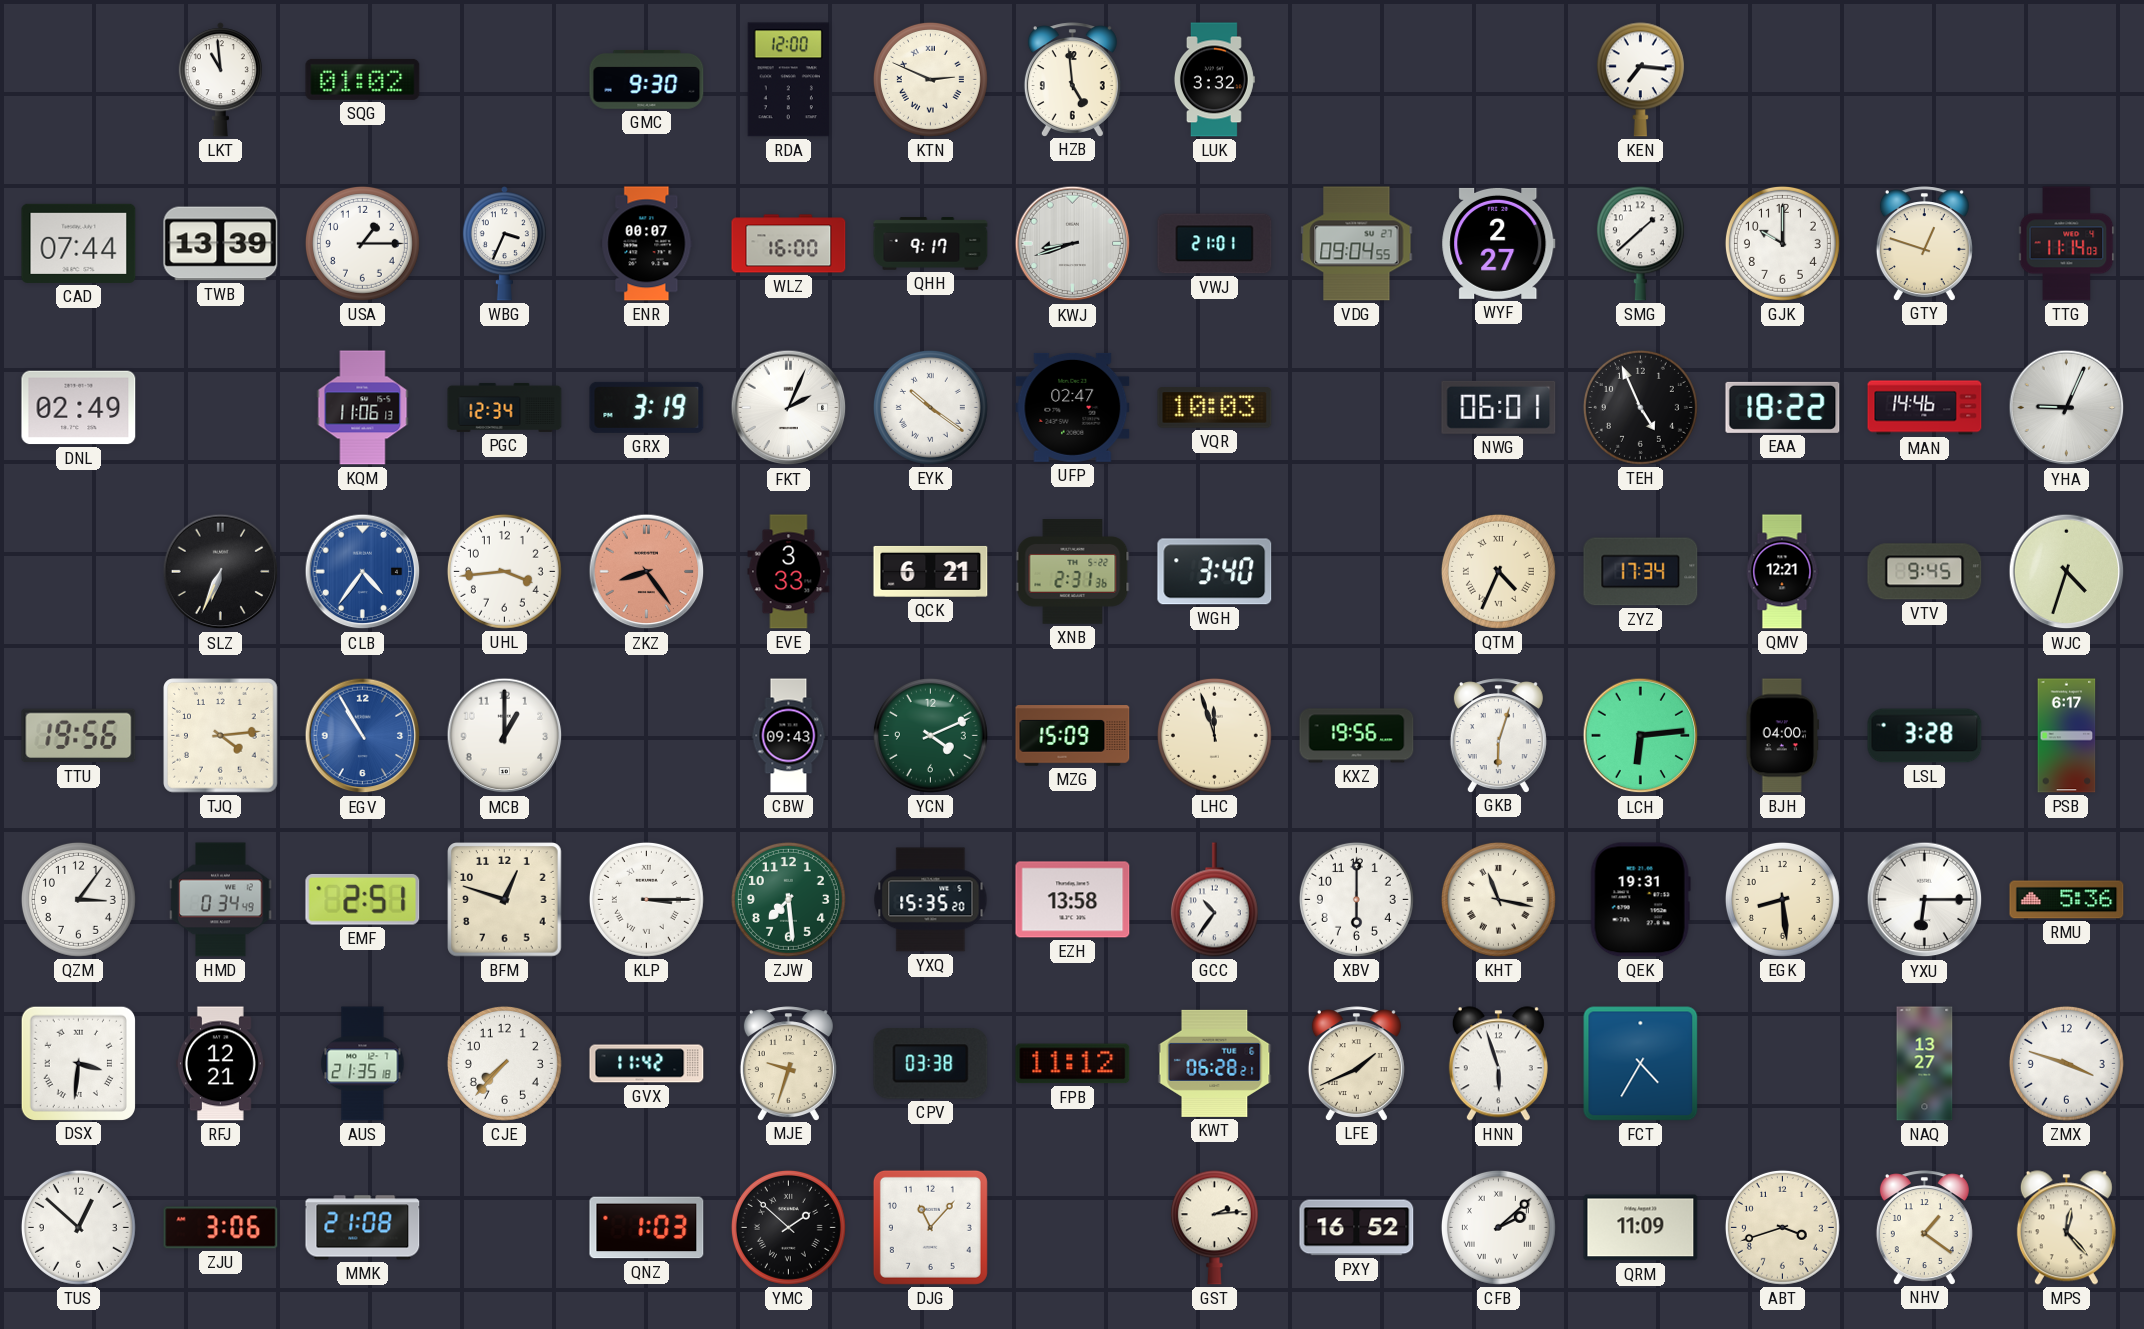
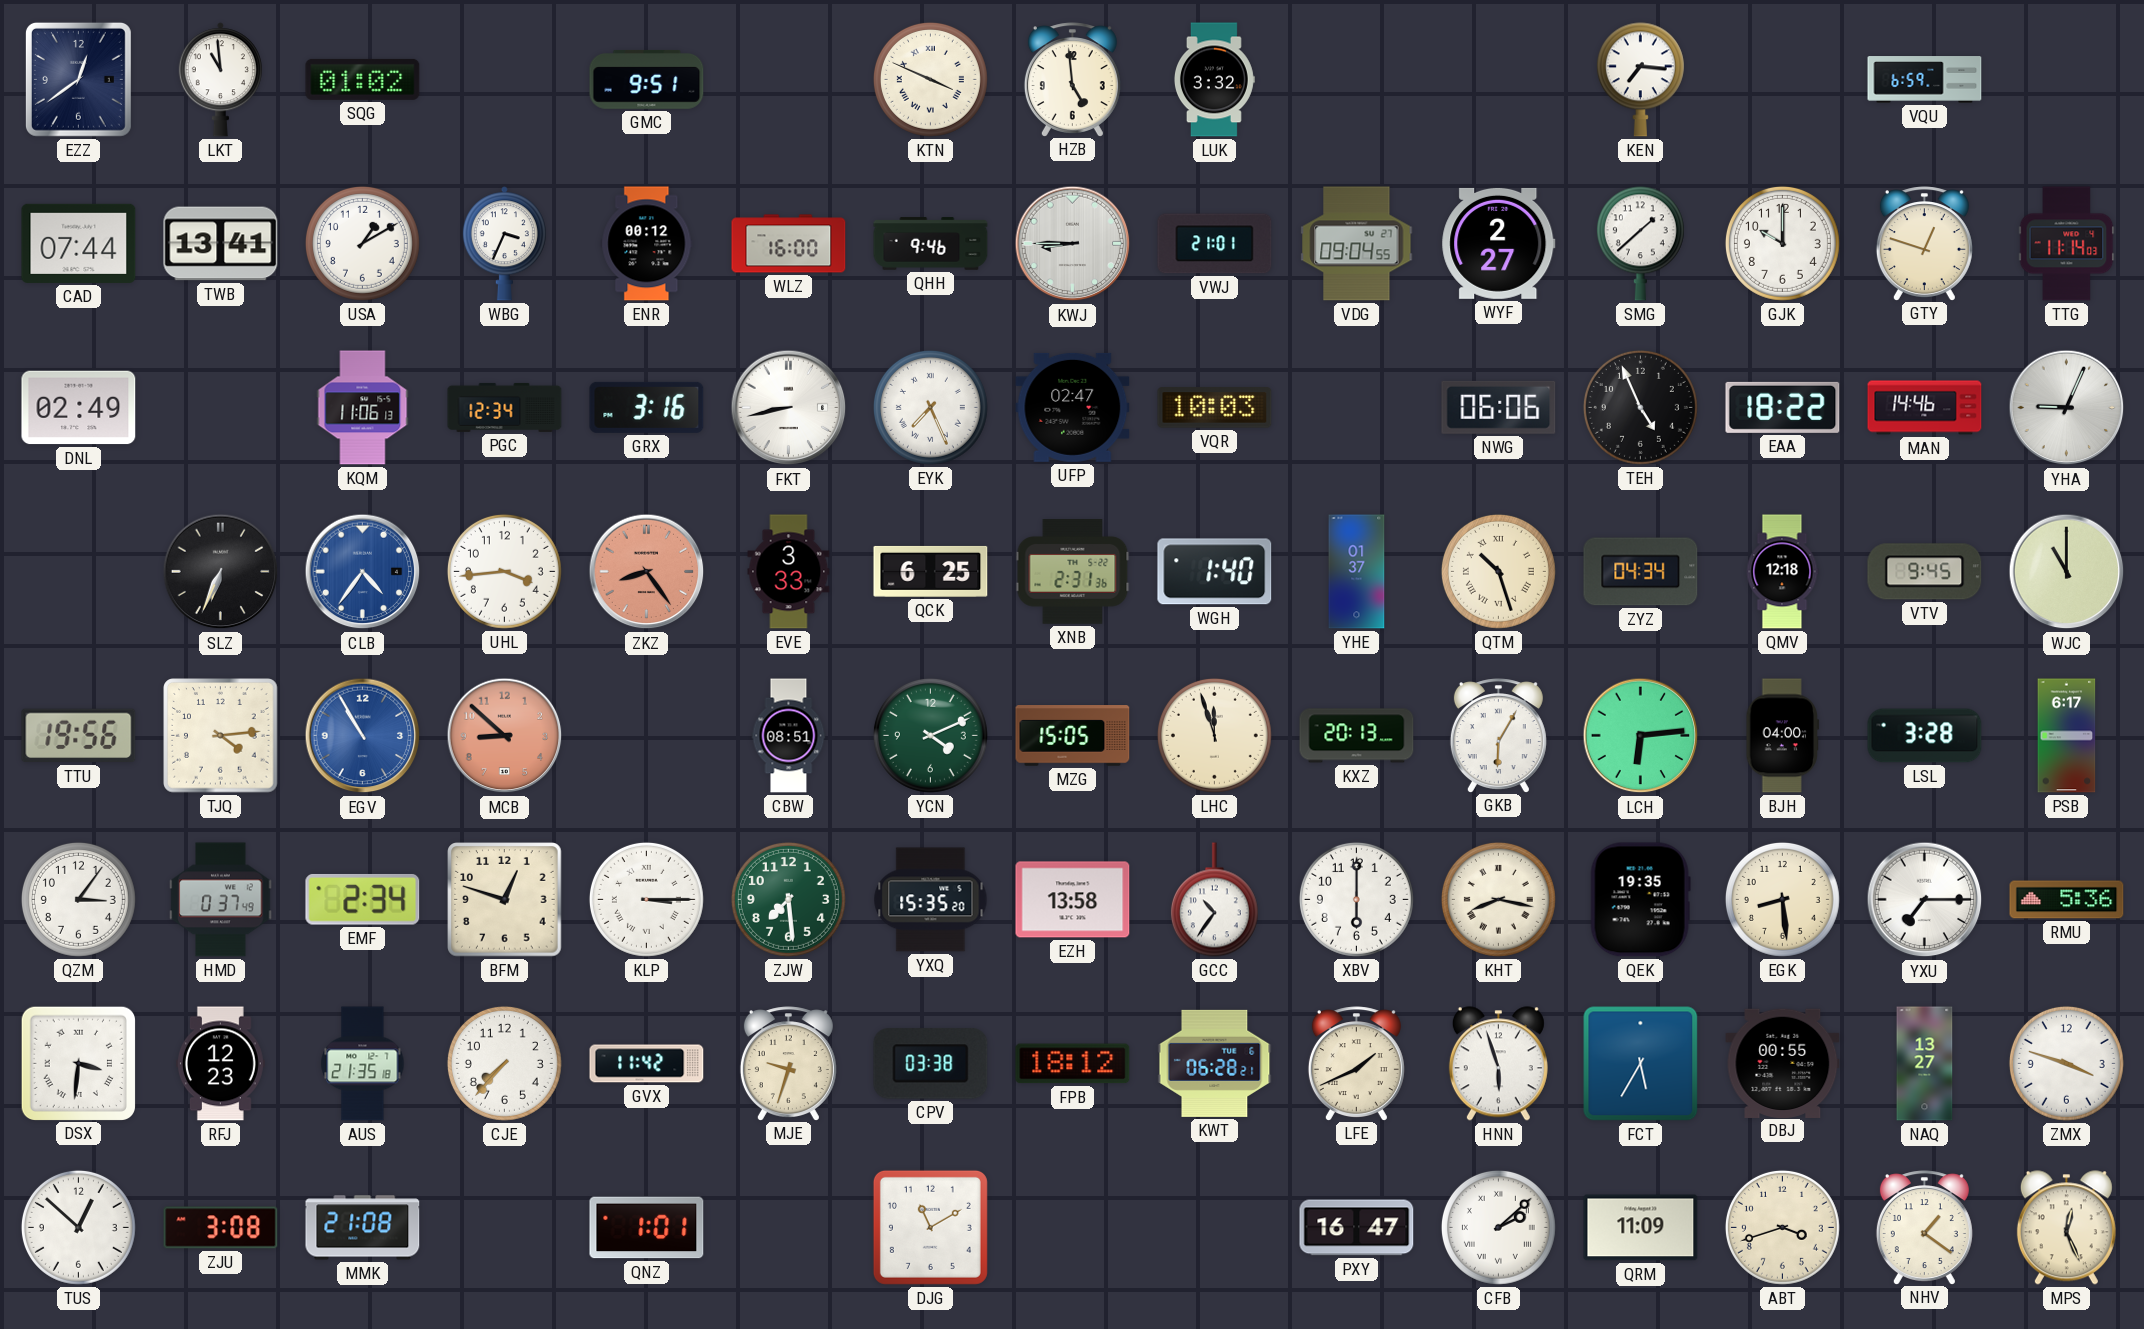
EZZ: none -> 12:39 (78, 79)
GMC: 9:30 -> 9:51 (647, 80)
RDA: 12:00 -> none (788, 80)
KTN: 2:49 -> 3:49 (930, 79)
VQU: none -> 6:59 (1925, 80)
TWB: 13:39 -> 13:41 (221, 244)
USA: 1:15 -> 1:10 (362, 243)
ENR: 00:07 -> 00:12 (647, 244)
QHH: 9:17 -> 9:46 (931, 244)
KWJ: 8:42 -> 8:45 (1073, 244)
GRX: 3:19 -> 3:16 (647, 407)
FKT: 2:04 -> 8:43 (789, 408)
EYK: 10:21 -> 7:26 (930, 407)
NWG: 06:01 -> 06:06 (1499, 407)
QCK: 6:21 -> 6:25 (931, 571)
WGH: 3:40 -> 1:40 (1215, 572)
YHE: none -> 01:37 (1357, 572)
QTM: 4:34 -> 10:27 (1498, 571)
ZYZ: 17:34 -> 04:34 (1641, 572)
QMV: 12:21 -> 12:18 (1782, 572)
WJC: 4:33 -> 11:00 (2067, 572)
MCB: 1:00 -> 8:52 (505, 736)
MCB dial: white -> salmon (505, 736)
CBW: 09:43 -> 08:51 (789, 736)
MZG: 15:09 -> 15:05 (1073, 736)
KXZ: 19:56 -> 20:13 (1357, 736)
GKB: 6:03 -> 6:05 (1498, 735)
HMD: 0:34 -> 0:37 (221, 900)
EMF: 2:51 -> 2:34 (363, 900)
KHT: 11:17 -> 8:17 (1498, 899)
QEK: 19:31 -> 19:35 (1640, 900)
YXU: 6:15 -> 7:15 (1925, 900)
RFJ: 12:21 -> 12:23 (220, 1064)
FPB: 11:12 -> 18:12 (1073, 1064)
FCT: 4:35 -> 5:35 (1641, 1064)
DBJ: none -> 00:55 (1783, 1063)
ZJU: 3:06 -> 3:08 (221, 1228)
QNZ: 1:03 -> 1:01 (647, 1228)
YMC: 1:52 -> none (788, 1227)
DJG: 11:07 -> 11:10 (930, 1227)
GST: 2:14 -> none (1214, 1228)
PXY: 16:52 -> 16:47 (1357, 1228)
MPS: 12:23 -> 12:26 (2066, 1228)
